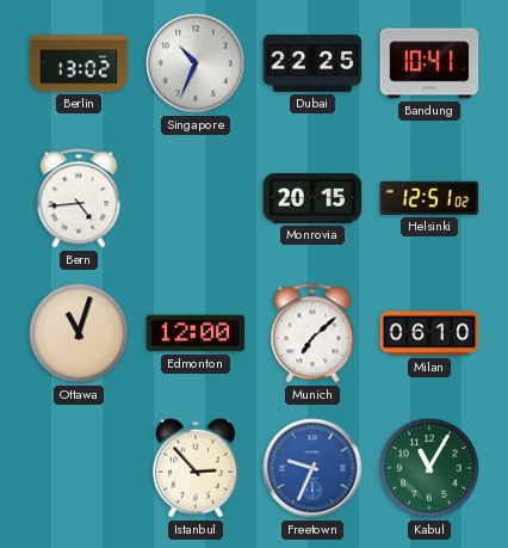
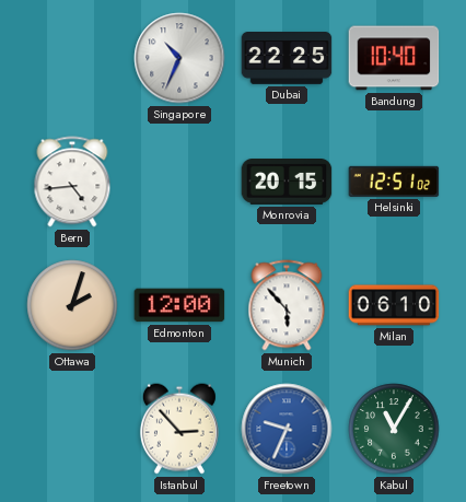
Berlin: 13:02 -> none (79, 63)
Bandung: 10:41 -> 10:40 (394, 58)
Ottawa: 11:03 -> 2:03 (72, 305)
Munich: 7:08 -> 5:53 (287, 305)
